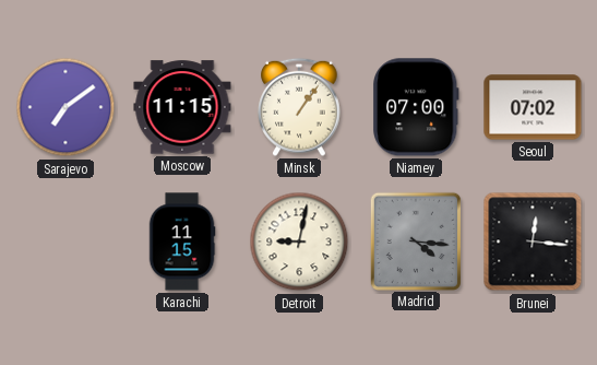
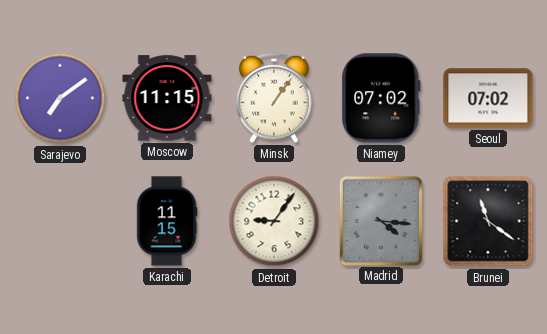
Niamey: 07:00 -> 07:02 (382, 98)
Detroit: 9:02 -> 9:06 (274, 221)
Brunei: 12:16 -> 11:21 (488, 221)
